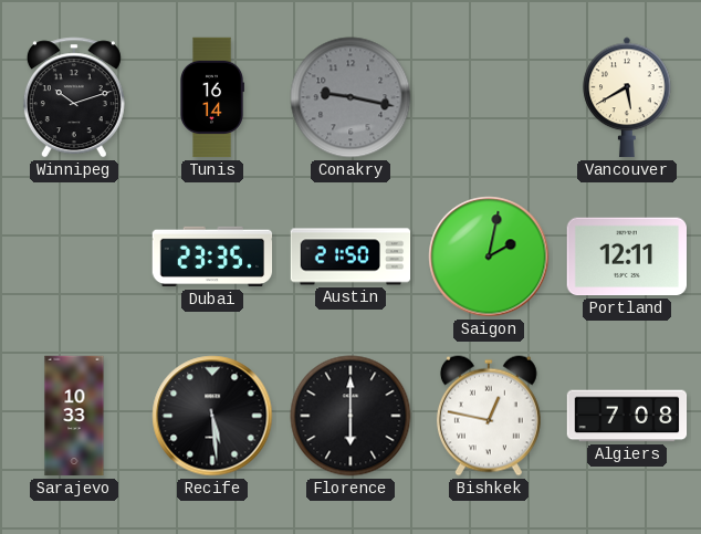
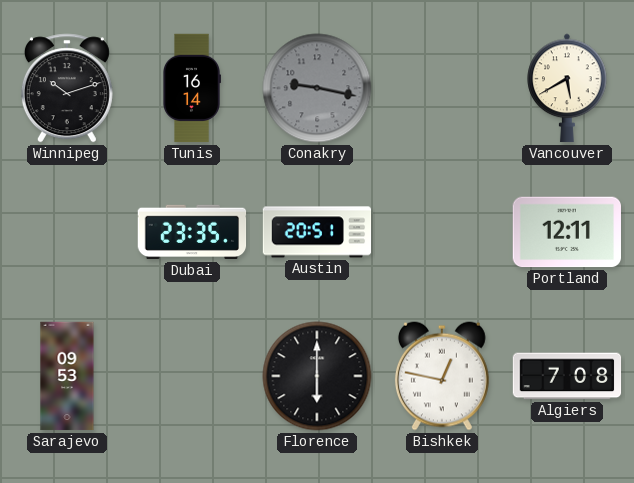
Austin: 21:50 -> 20:51 (317, 232)
Saigon: 2:02 -> none (489, 256)
Sarajevo: 10:33 -> 09:53 (67, 376)
Recife: 5:29 -> none (212, 416)
